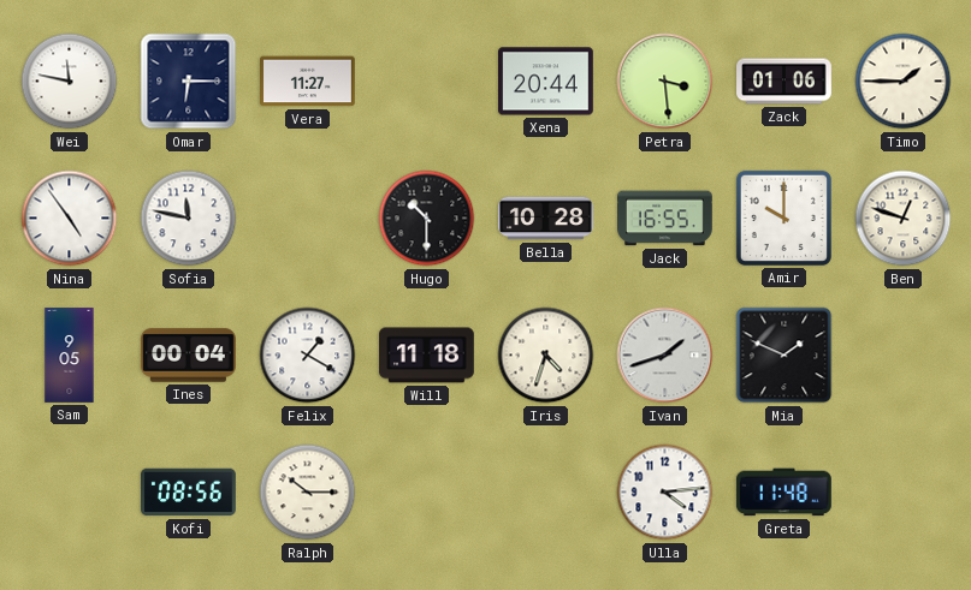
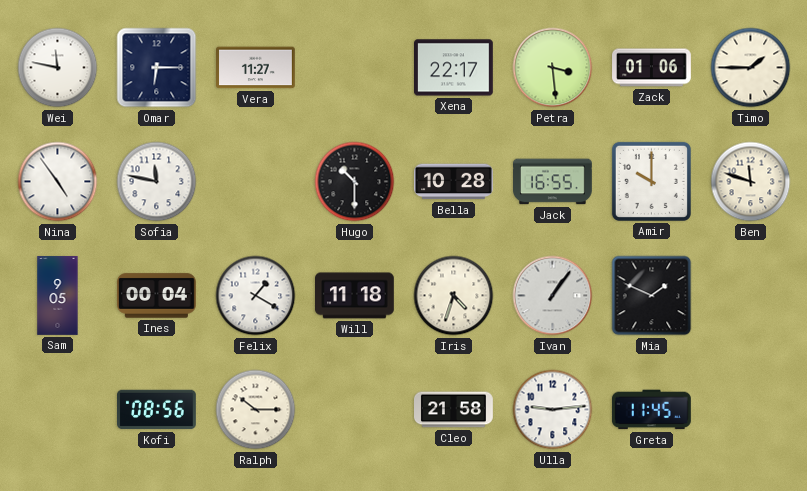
Xena: 20:44 -> 22:17 (454, 68)
Ben: 12:48 -> 11:48 (751, 182)
Ivan: 1:42 -> 1:06 (553, 296)
Cleo: none -> 21:58 (454, 410)
Ulla: 4:14 -> 9:14 (553, 410)
Greta: 11:48 -> 11:45 (651, 410)
